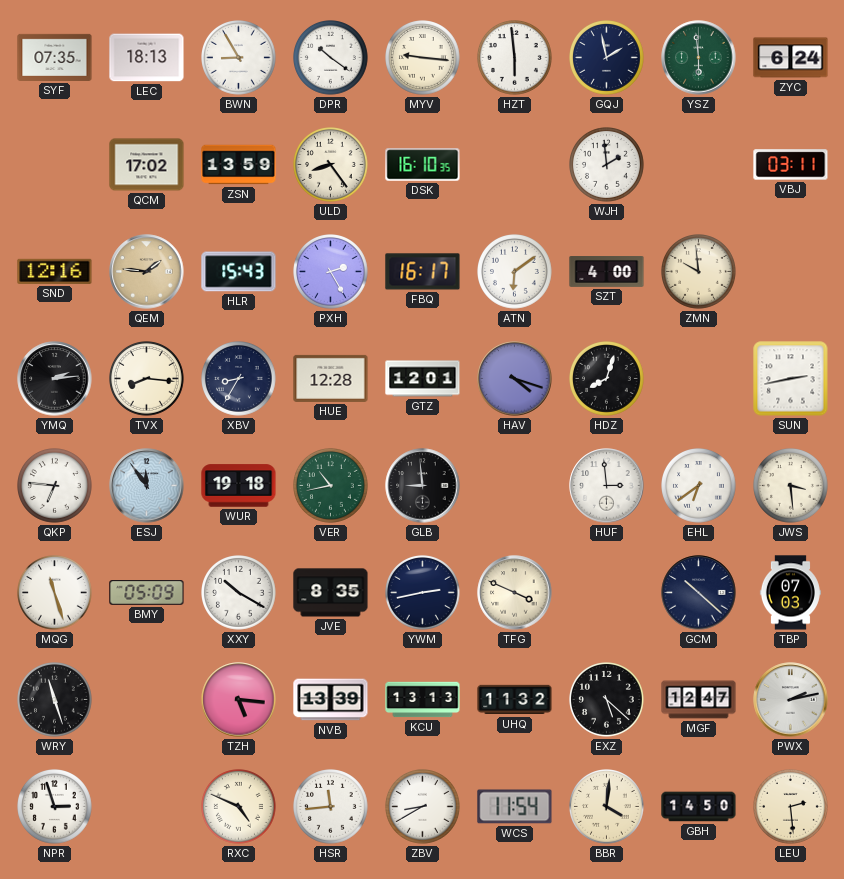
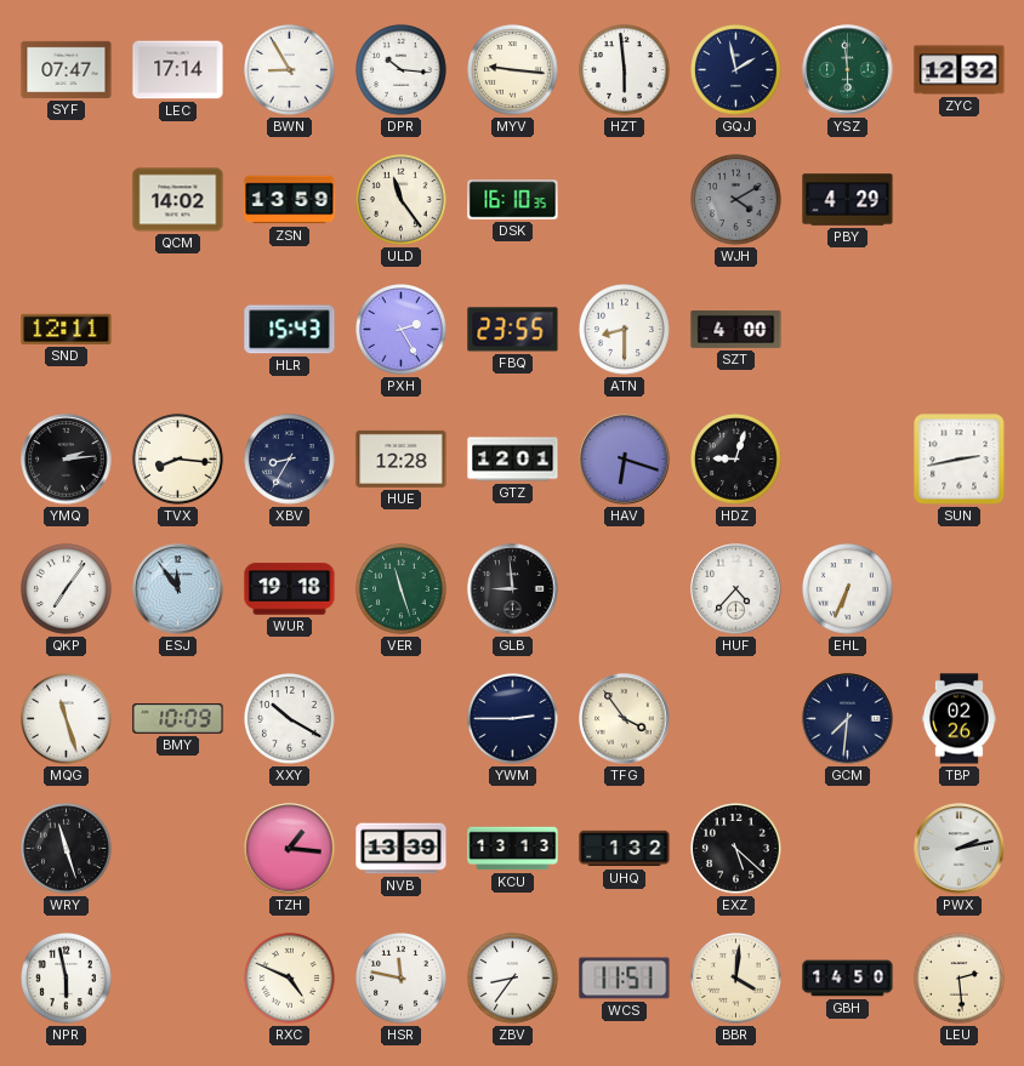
SYF: 07:35 -> 07:47 (67, 69)
LEC: 18:13 -> 17:14 (178, 70)
DPR: 10:21 -> 10:16 (402, 70)
ZYC: 6:24 -> 12:32 (960, 70)
QCM: 17:02 -> 14:02 (178, 200)
ULD: 8:24 -> 11:24 (402, 200)
WJH: 1:59 -> 4:10 (736, 200)
WJH dial: white -> grey (736, 200)
PBY: none -> 4:29 (848, 200)
VBJ: 03:11 -> none (791, 165)
SND: 12:16 -> 12:11 (67, 329)
QEM: 1:46 -> none (147, 272)
FBQ: 16:17 -> 23:55 (513, 330)
ATN: 6:09 -> 8:30 (625, 330)
ZMN: 9:59 -> none (699, 272)
HAV: 4:18 -> 6:18 (625, 460)
HDZ: 8:03 -> 9:03 (736, 460)
QKP: 6:46 -> 7:06 (67, 589)
VER: 10:43 -> 11:27 (402, 589)
HUF: 2:59 -> 4:37 (736, 589)
EHL: 6:39 -> 6:34 (848, 589)
JWS: 3:29 -> none (791, 486)
BMY: 05:09 -> 10:09 (178, 719)
JVE: 8:35 -> none (331, 593)
YWM: 2:43 -> 2:45 (513, 719)
TFG: 3:49 -> 3:54 (625, 719)
GCM: 10:22 -> 7:31 (848, 719)
TBP: 07:03 -> 02:26 (958, 719)
TZH: 5:16 -> 1:16 (290, 849)
UHQ: 11:32 -> 1:32 (625, 849)
MGF: 12:47 -> none (699, 700)
NPR: 2:57 -> 5:58 (67, 979)
HSR: 11:44 -> 11:47 (402, 979)
ZBV: 8:40 -> 8:36 (513, 979)
WCS: 11:54 -> 11:51 (625, 979)
